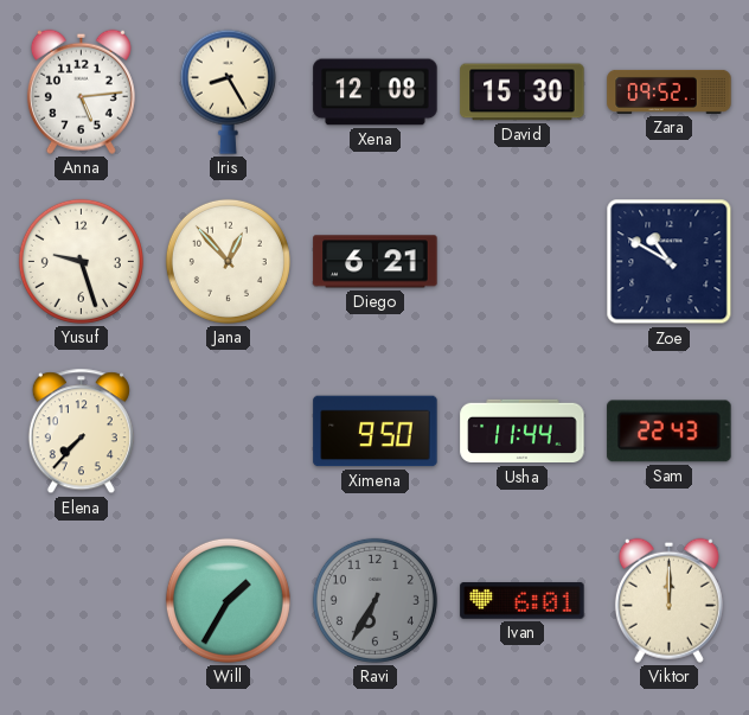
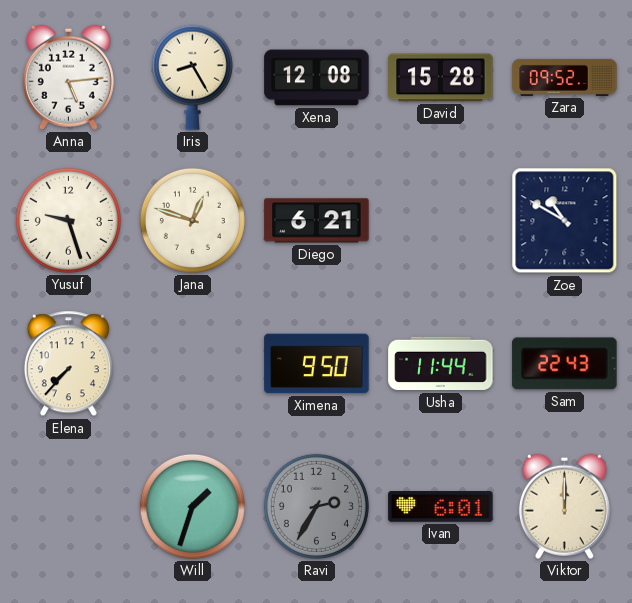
David: 15:30 -> 15:28 (441, 78)
Jana: 12:53 -> 12:48 (192, 220)
Will: 1:35 -> 1:33 (192, 506)
Ravi: 6:35 -> 2:35 (316, 506)
